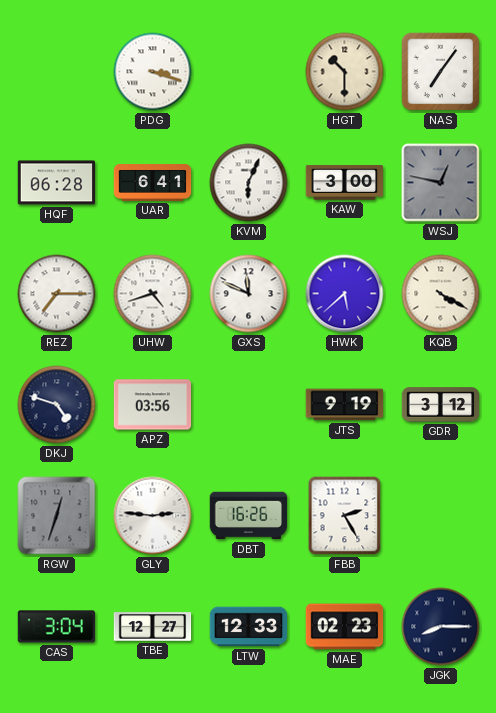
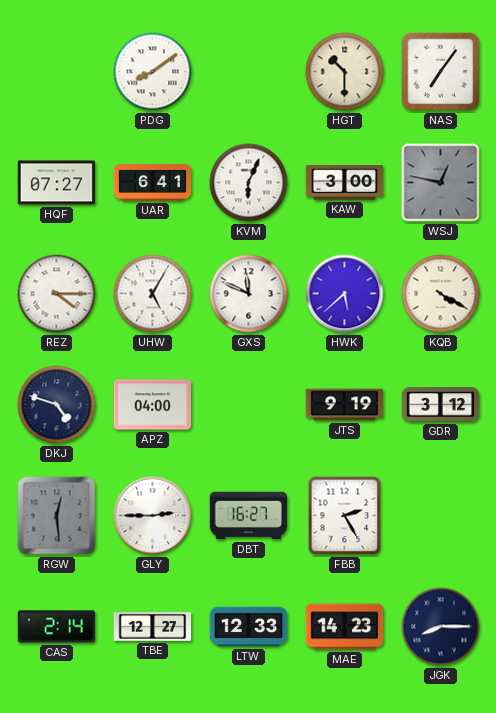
PDG: 3:18 -> 8:09 (153, 72)
HQF: 06:28 -> 07:27 (57, 183)
REZ: 7:15 -> 4:15 (57, 294)
UHW: 4:42 -> 5:05 (153, 294)
APZ: 03:56 -> 04:00 (153, 405)
RGW: 12:33 -> 12:29 (57, 516)
GLY: 2:46 -> 2:45 (153, 516)
DBT: 16:26 -> 16:27 (249, 516)
CAS: 3:04 -> 2:14 (57, 627)
MAE: 02:23 -> 14:23 (345, 627)
